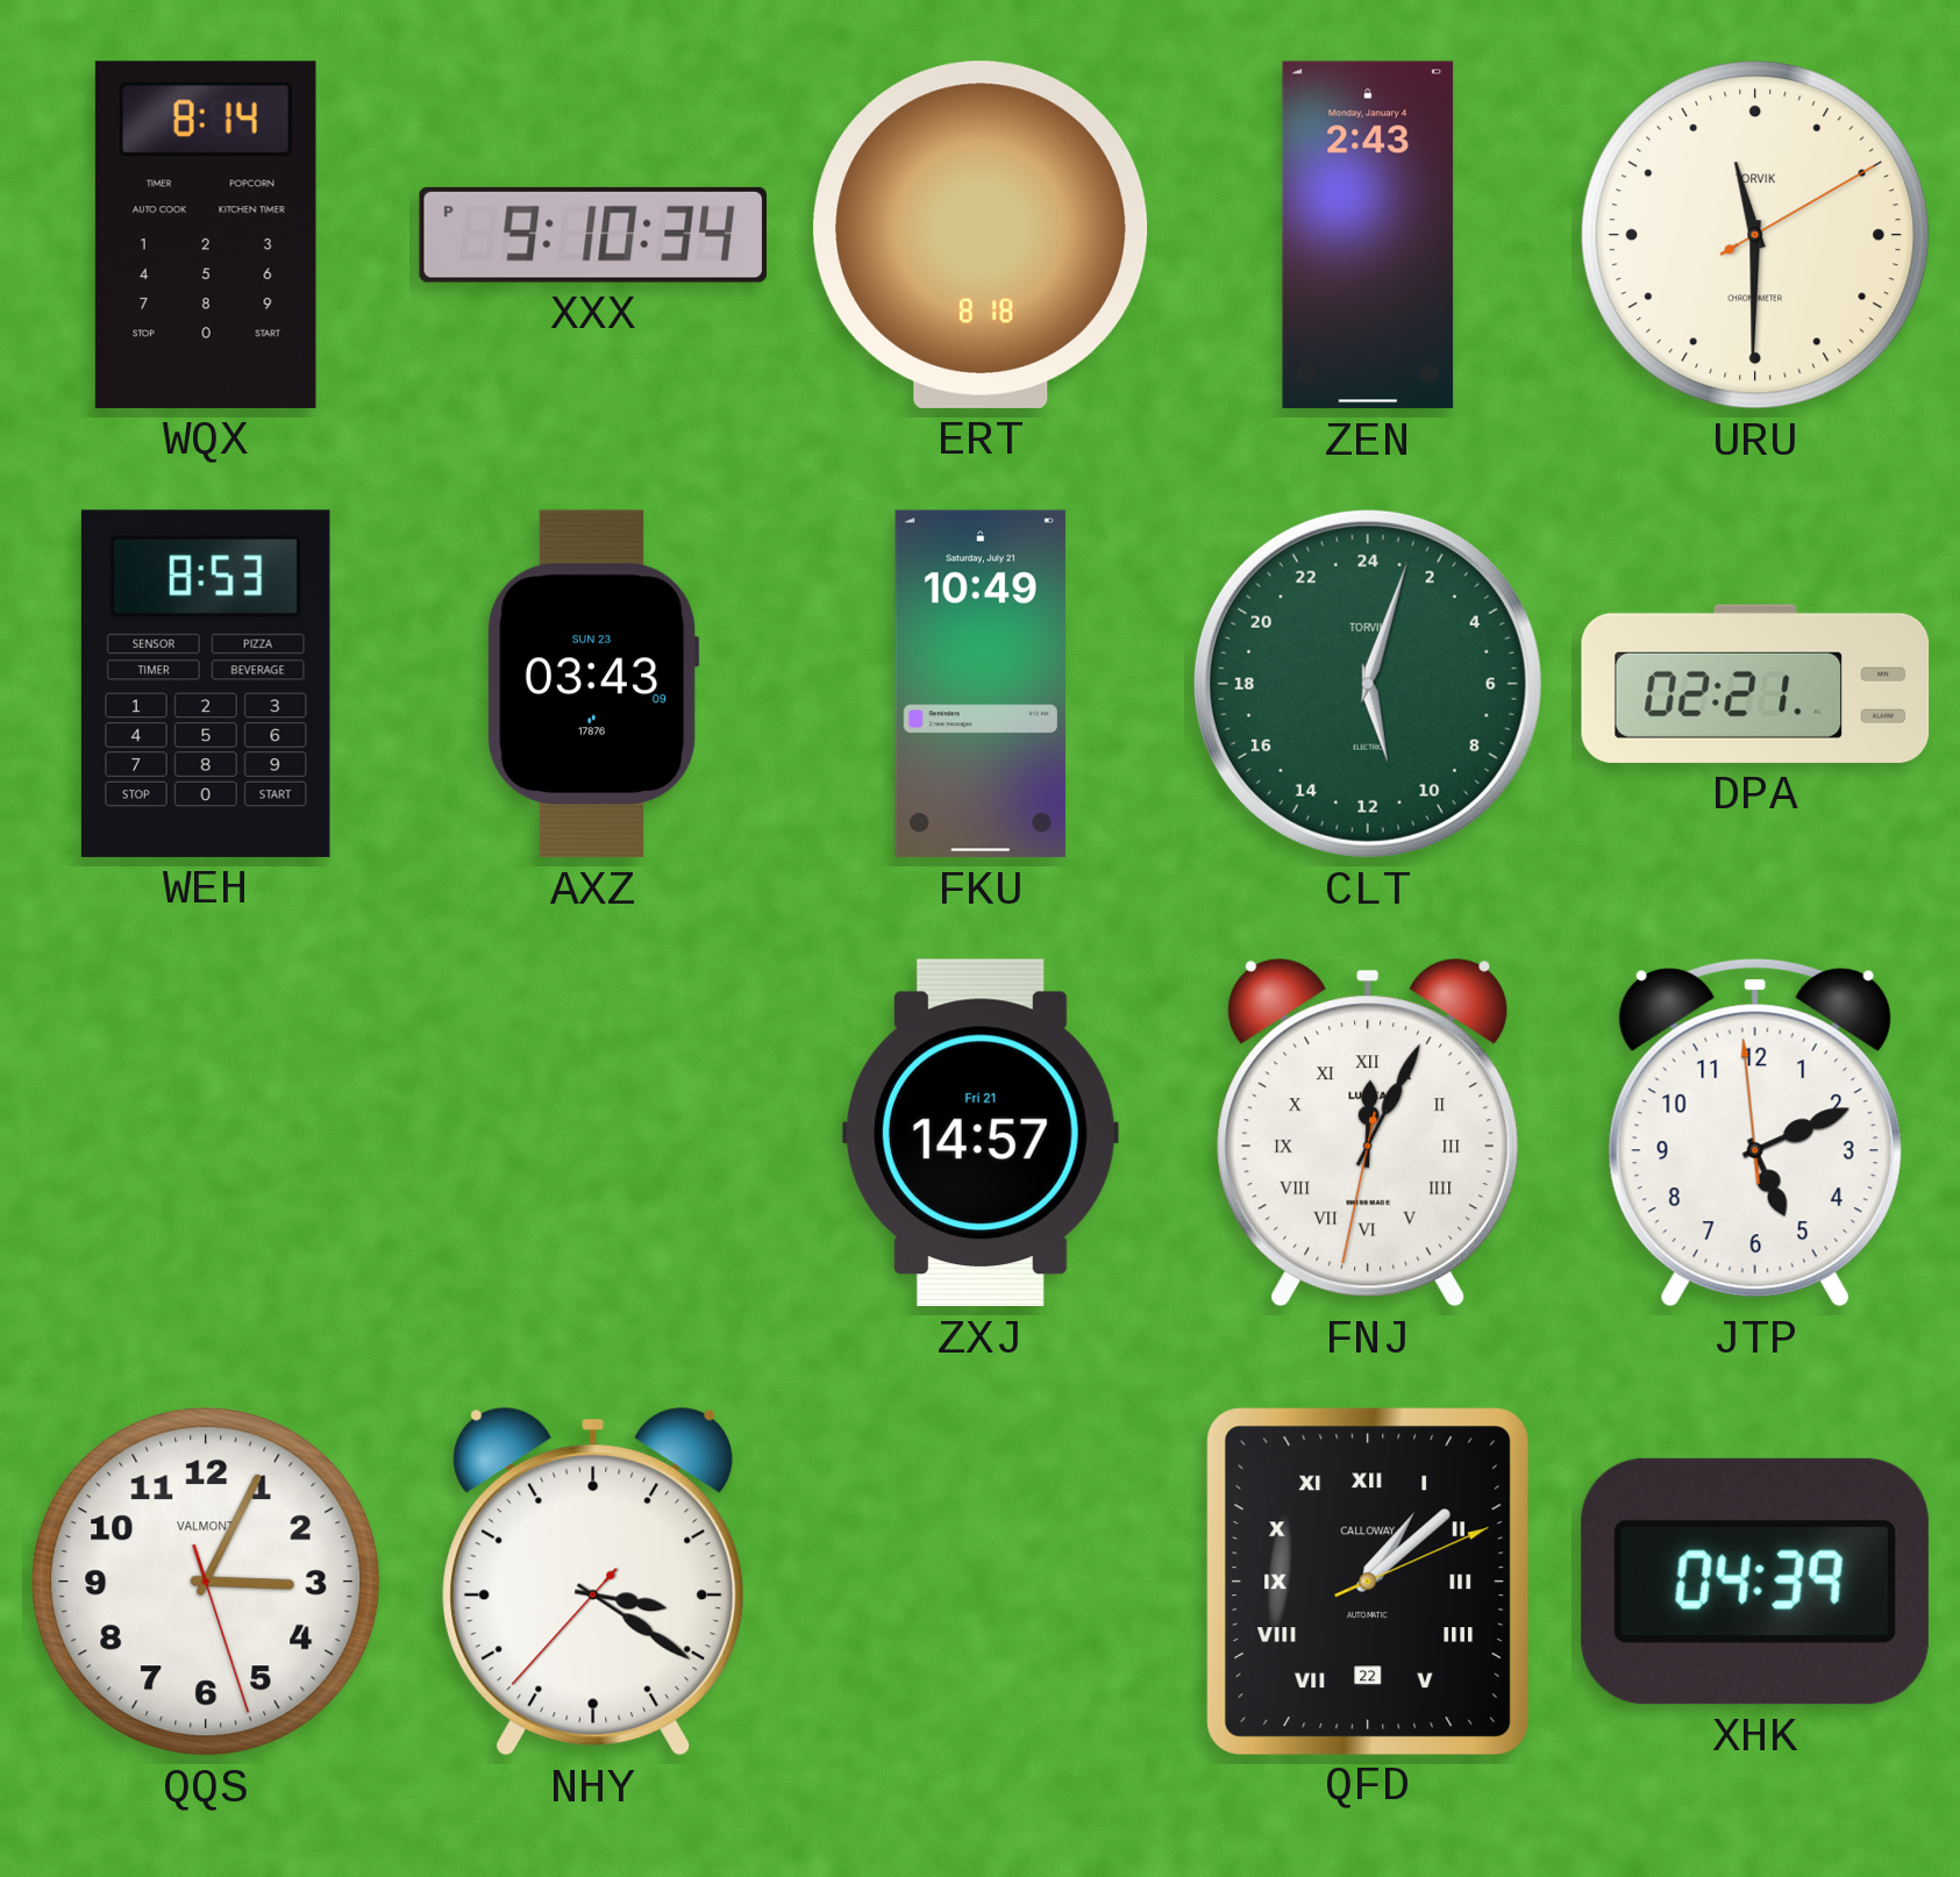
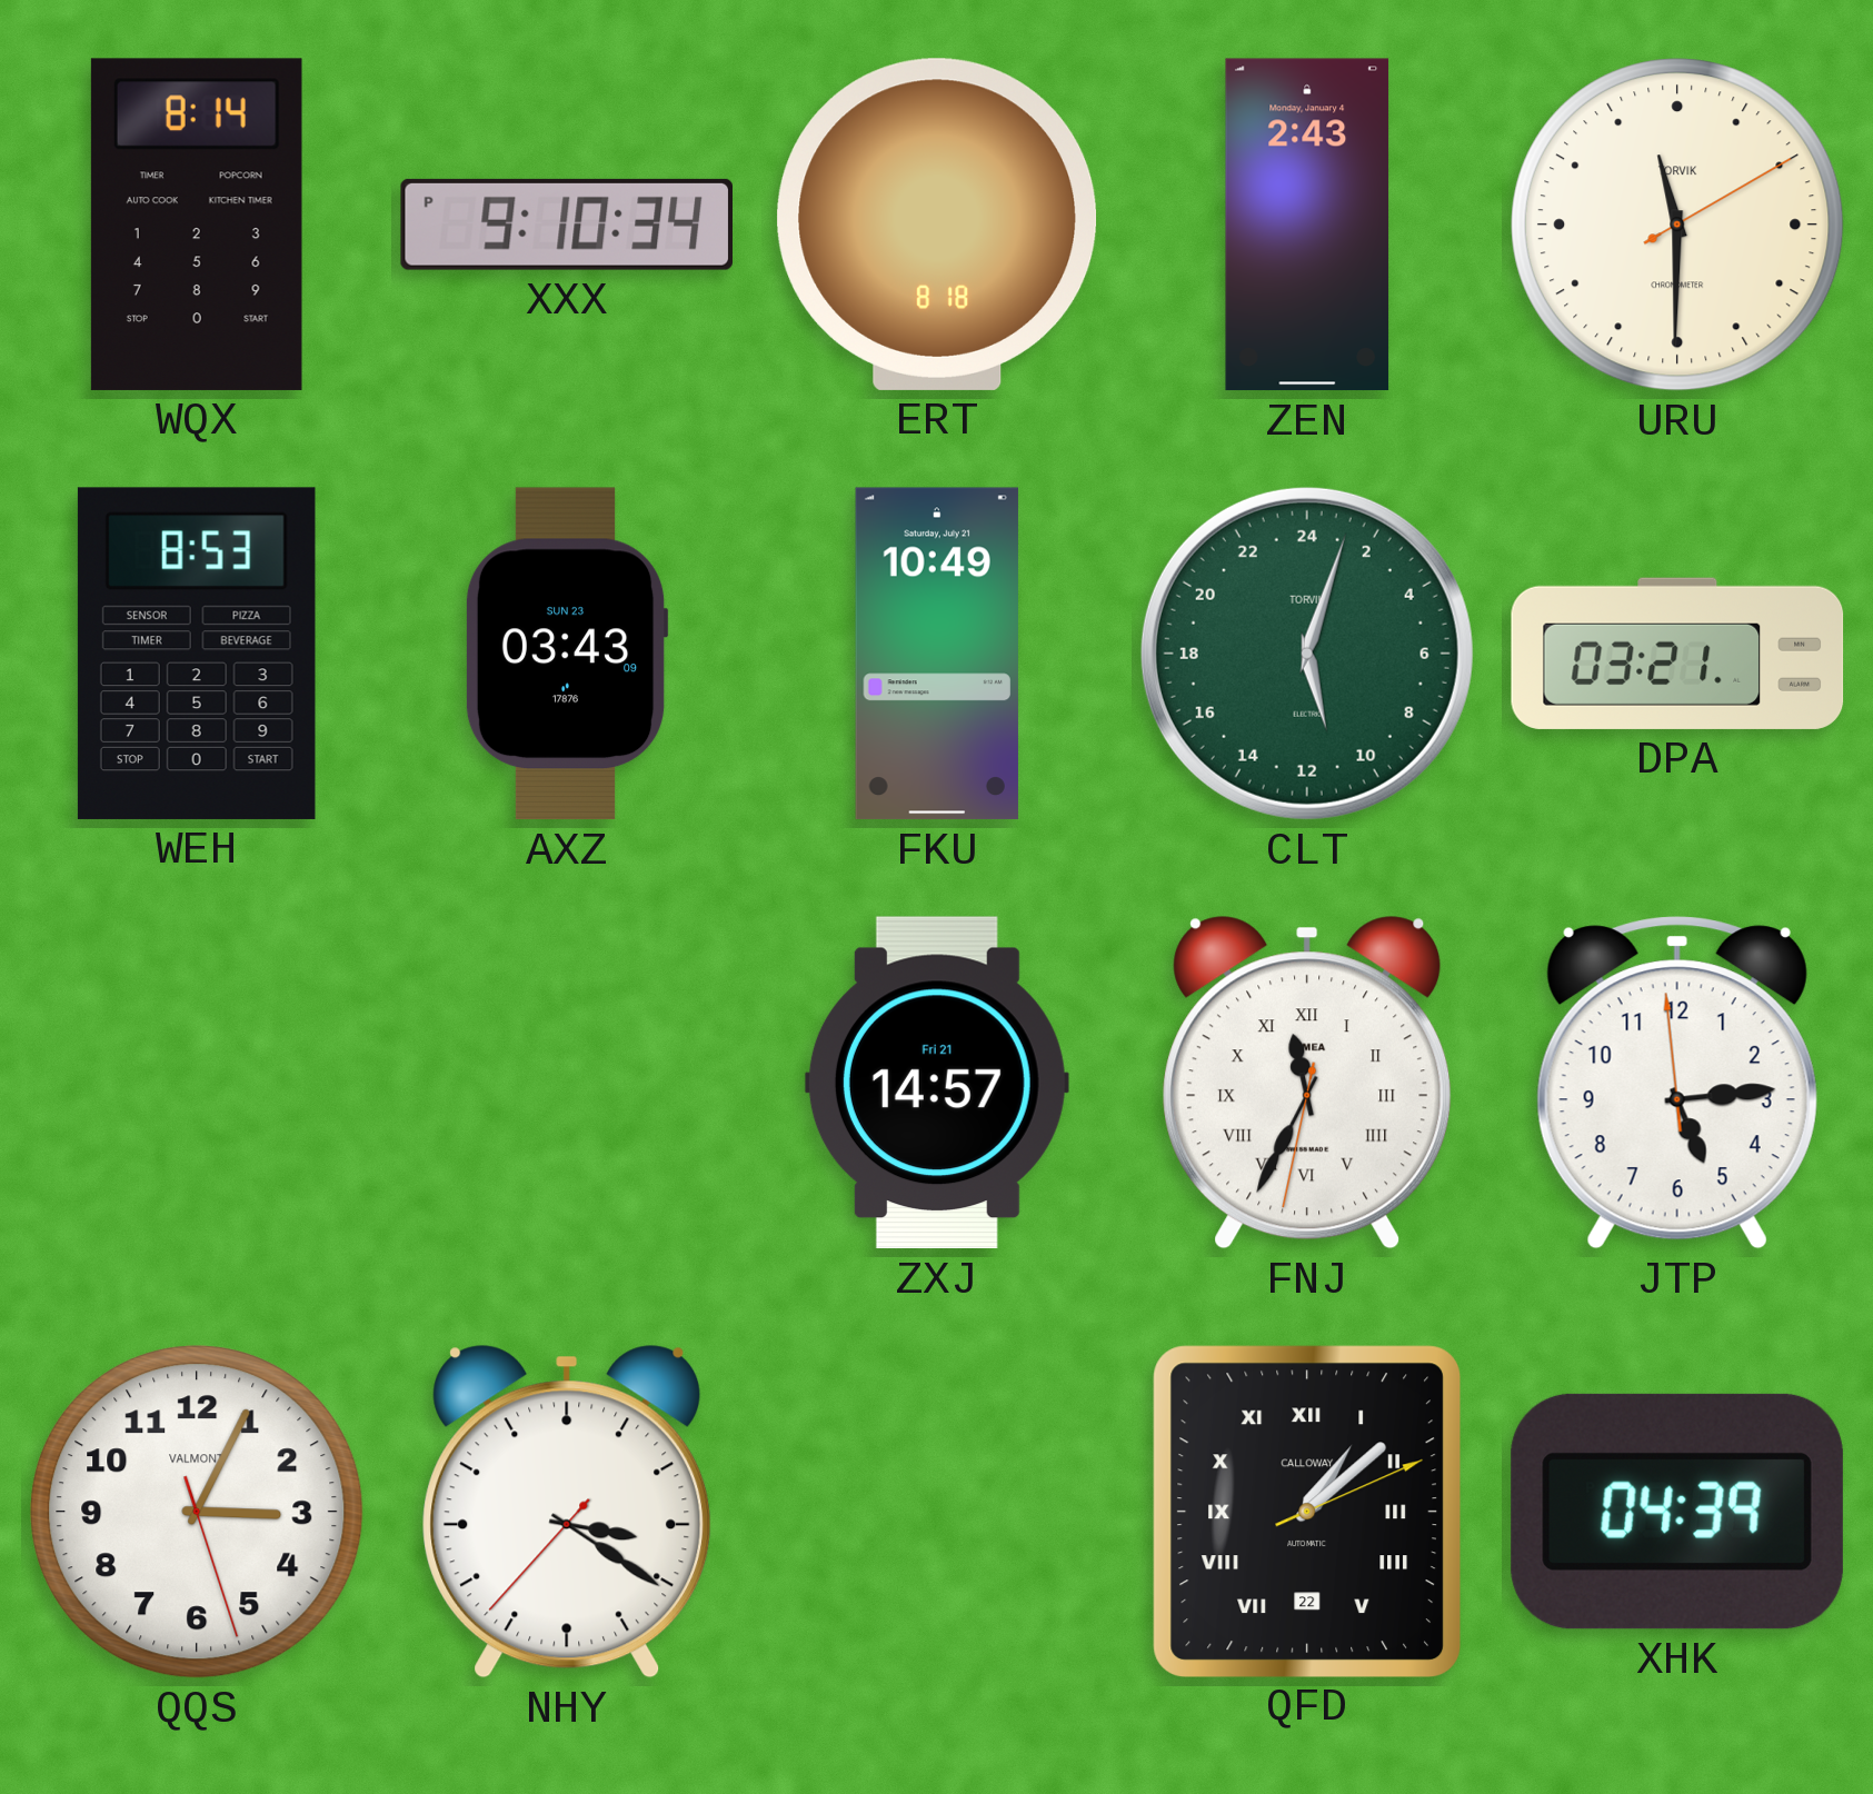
DPA: 02:21 -> 03:21 (1677, 654)
FNJ: 12:04 -> 11:34 (1307, 1083)
JTP: 5:10 -> 5:13 (1677, 1083)
